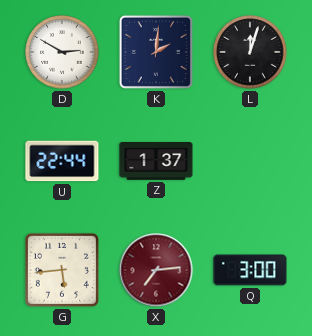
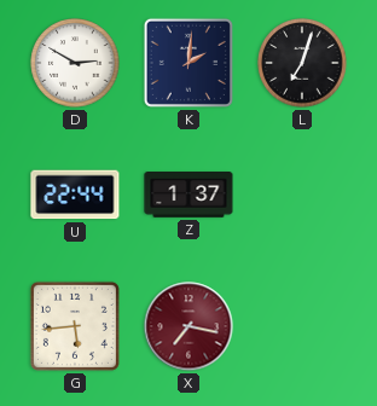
L: 12:03 -> 7:03 (302, 63)
X: 7:14 -> 7:17 (188, 326)
Q: 3:00 -> none (250, 270)
